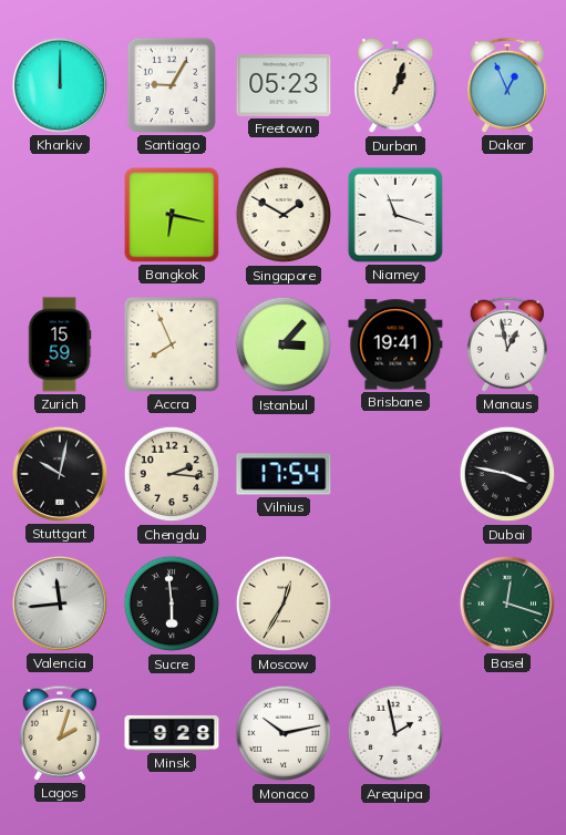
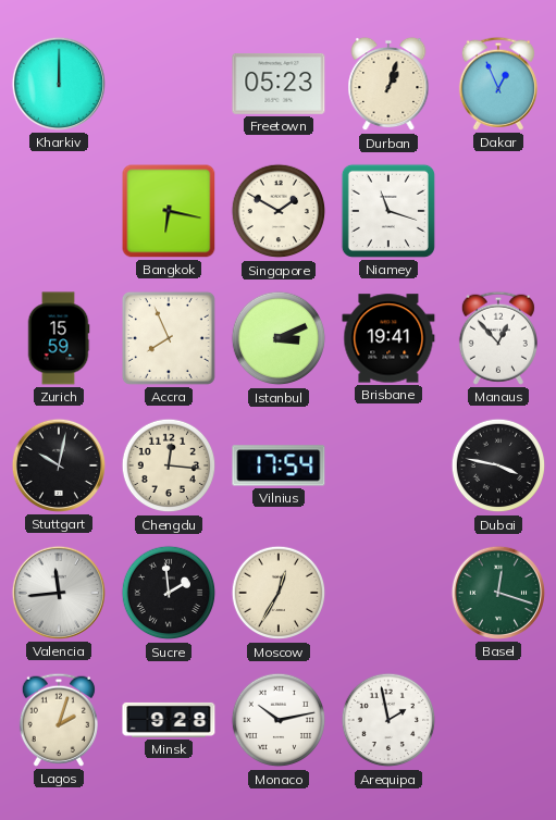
Santiago: 9:05 -> none (172, 85)
Istanbul: 3:07 -> 3:11 (279, 338)
Manaus: 12:58 -> 12:53 (498, 338)
Chengdu: 2:16 -> 12:16 (169, 465)
Sucre: 5:59 -> 1:59 (169, 593)
